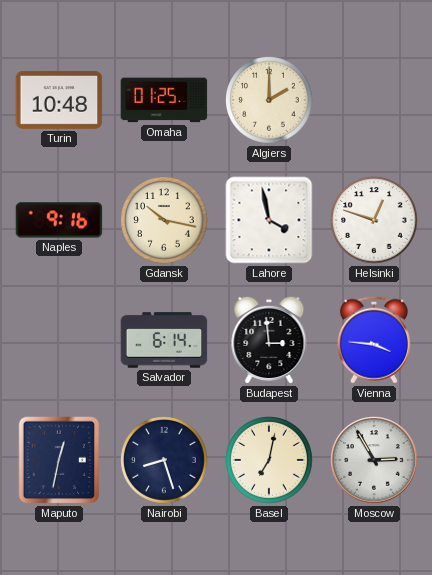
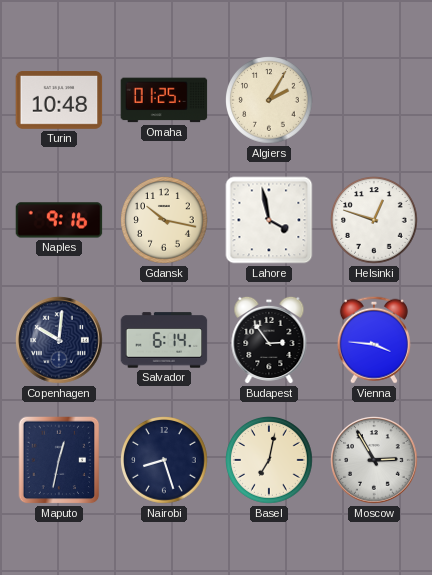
Algiers: 2:00 -> 2:05 (270, 101)
Copenhagen: none -> 10:01 (59, 340)
Budapest: 2:59 -> 2:54 (269, 340)
